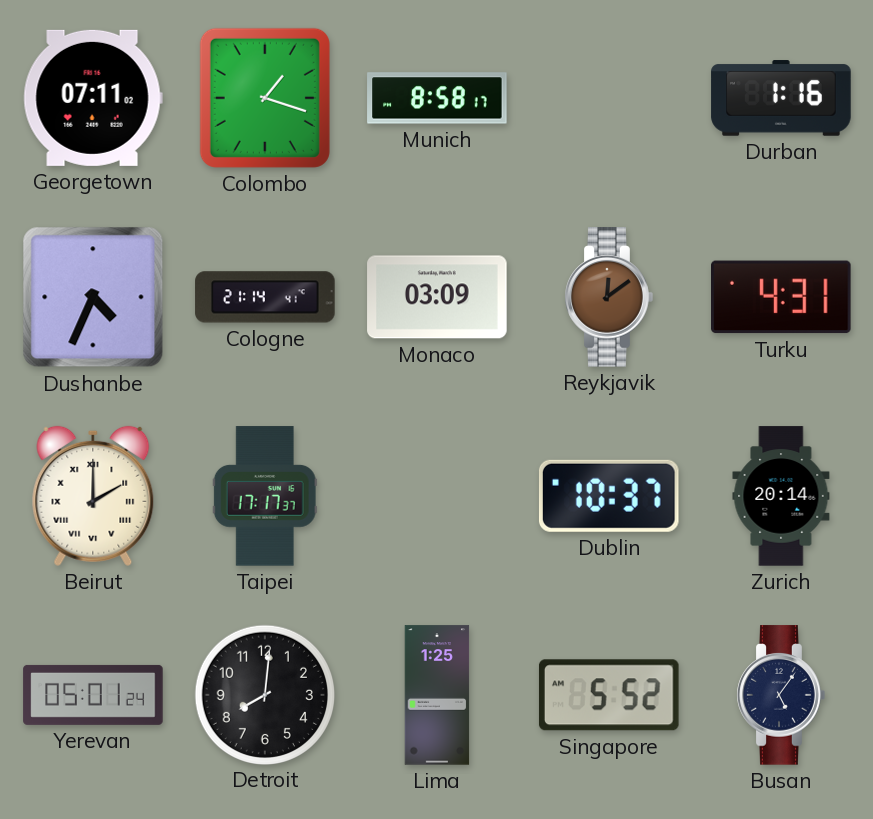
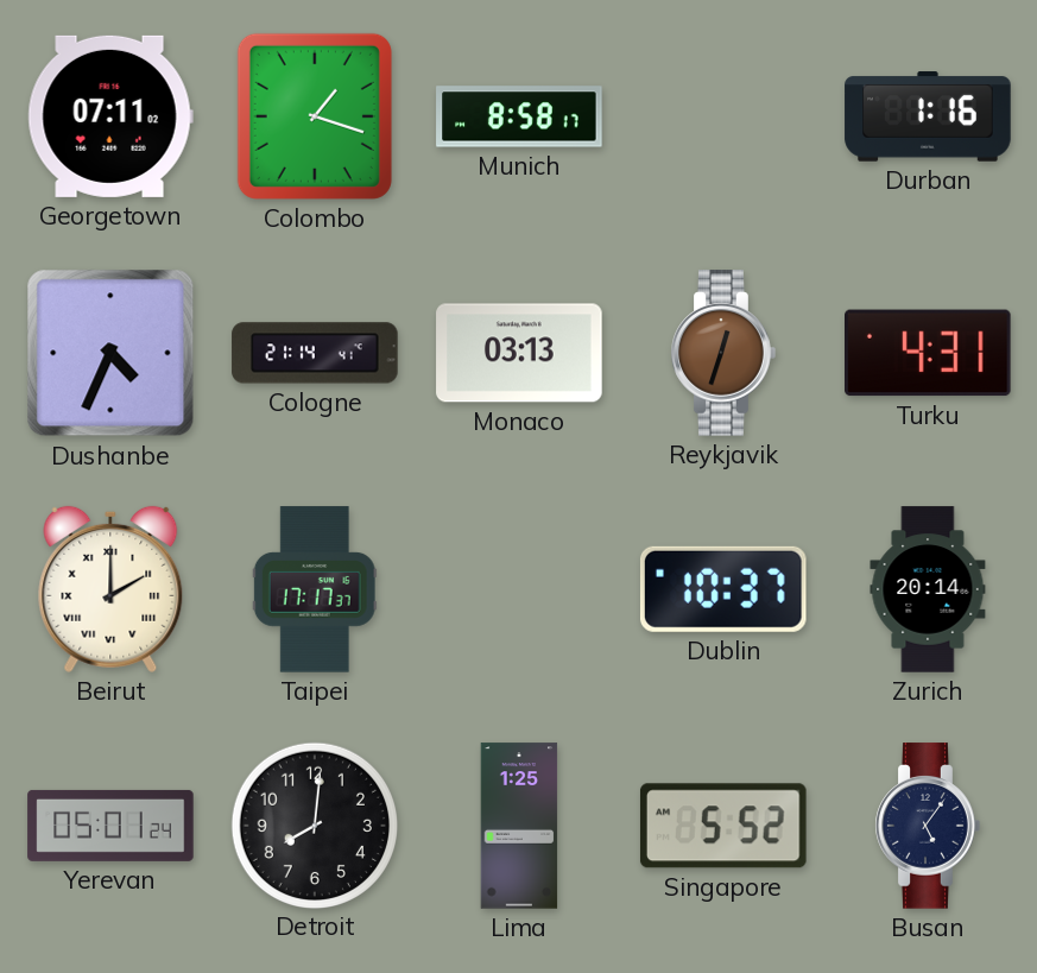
Monaco: 03:09 -> 03:13 (519, 353)
Reykjavik: 12:09 -> 12:33 (723, 353)
